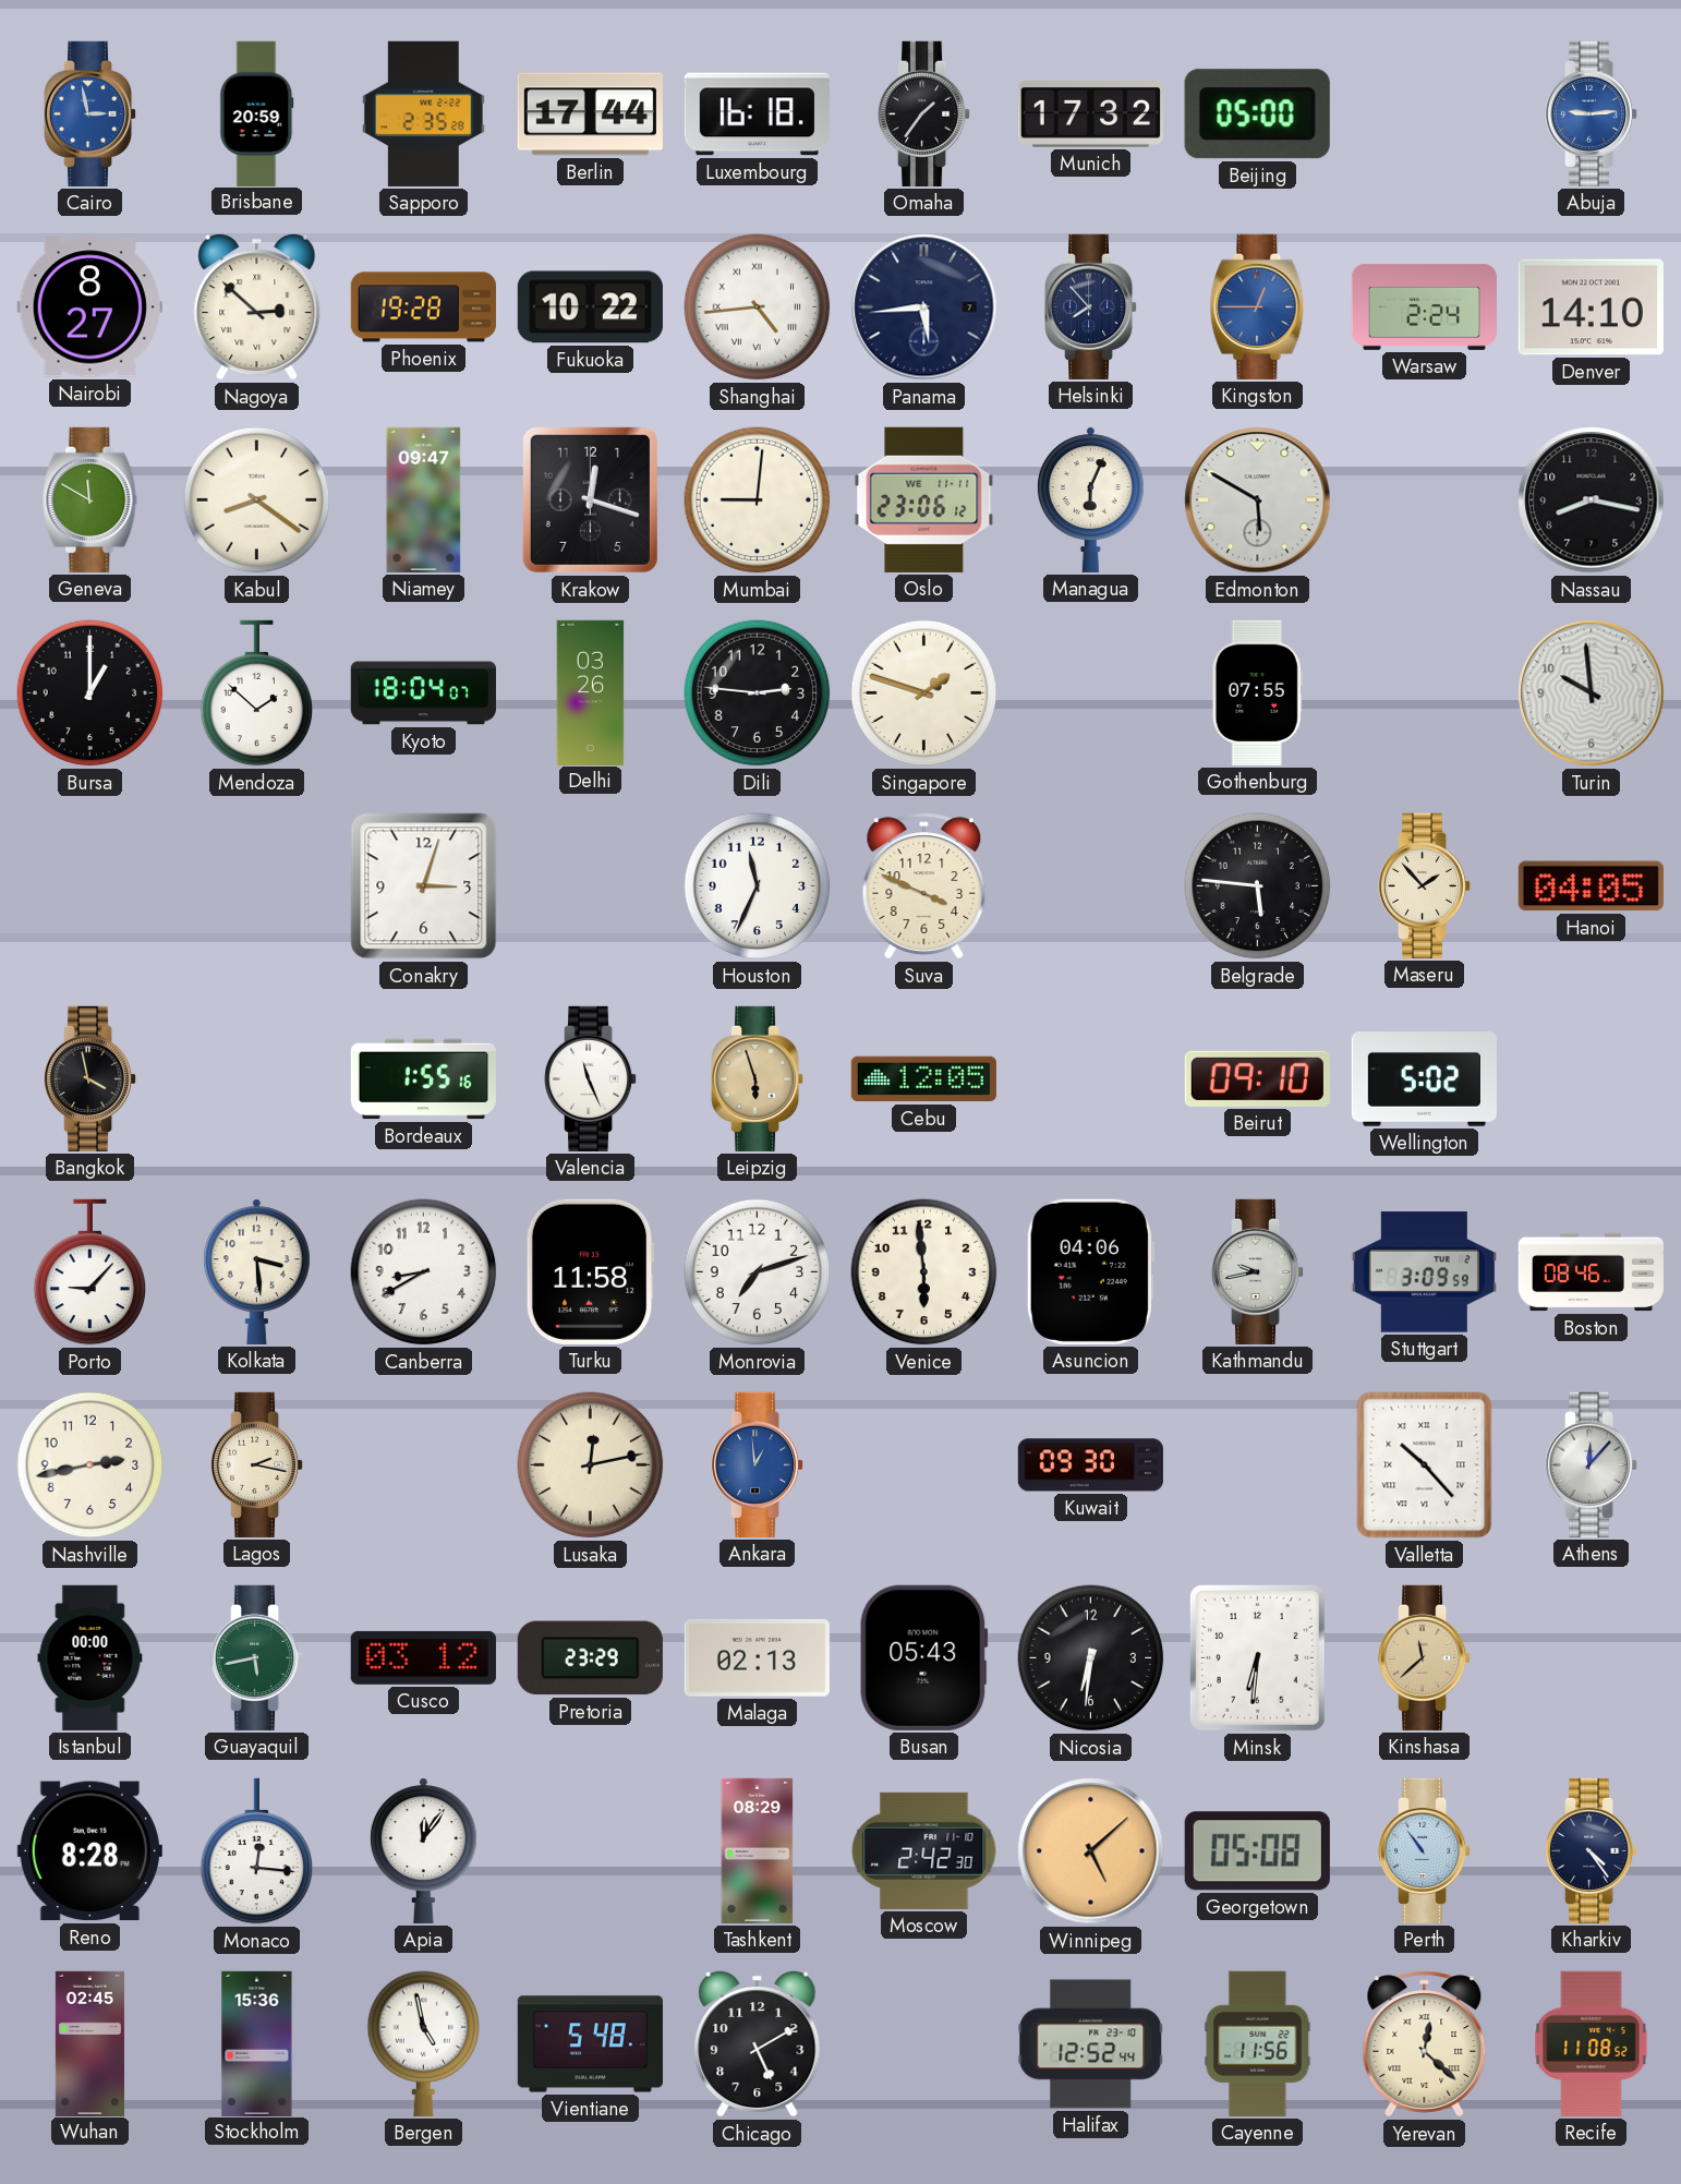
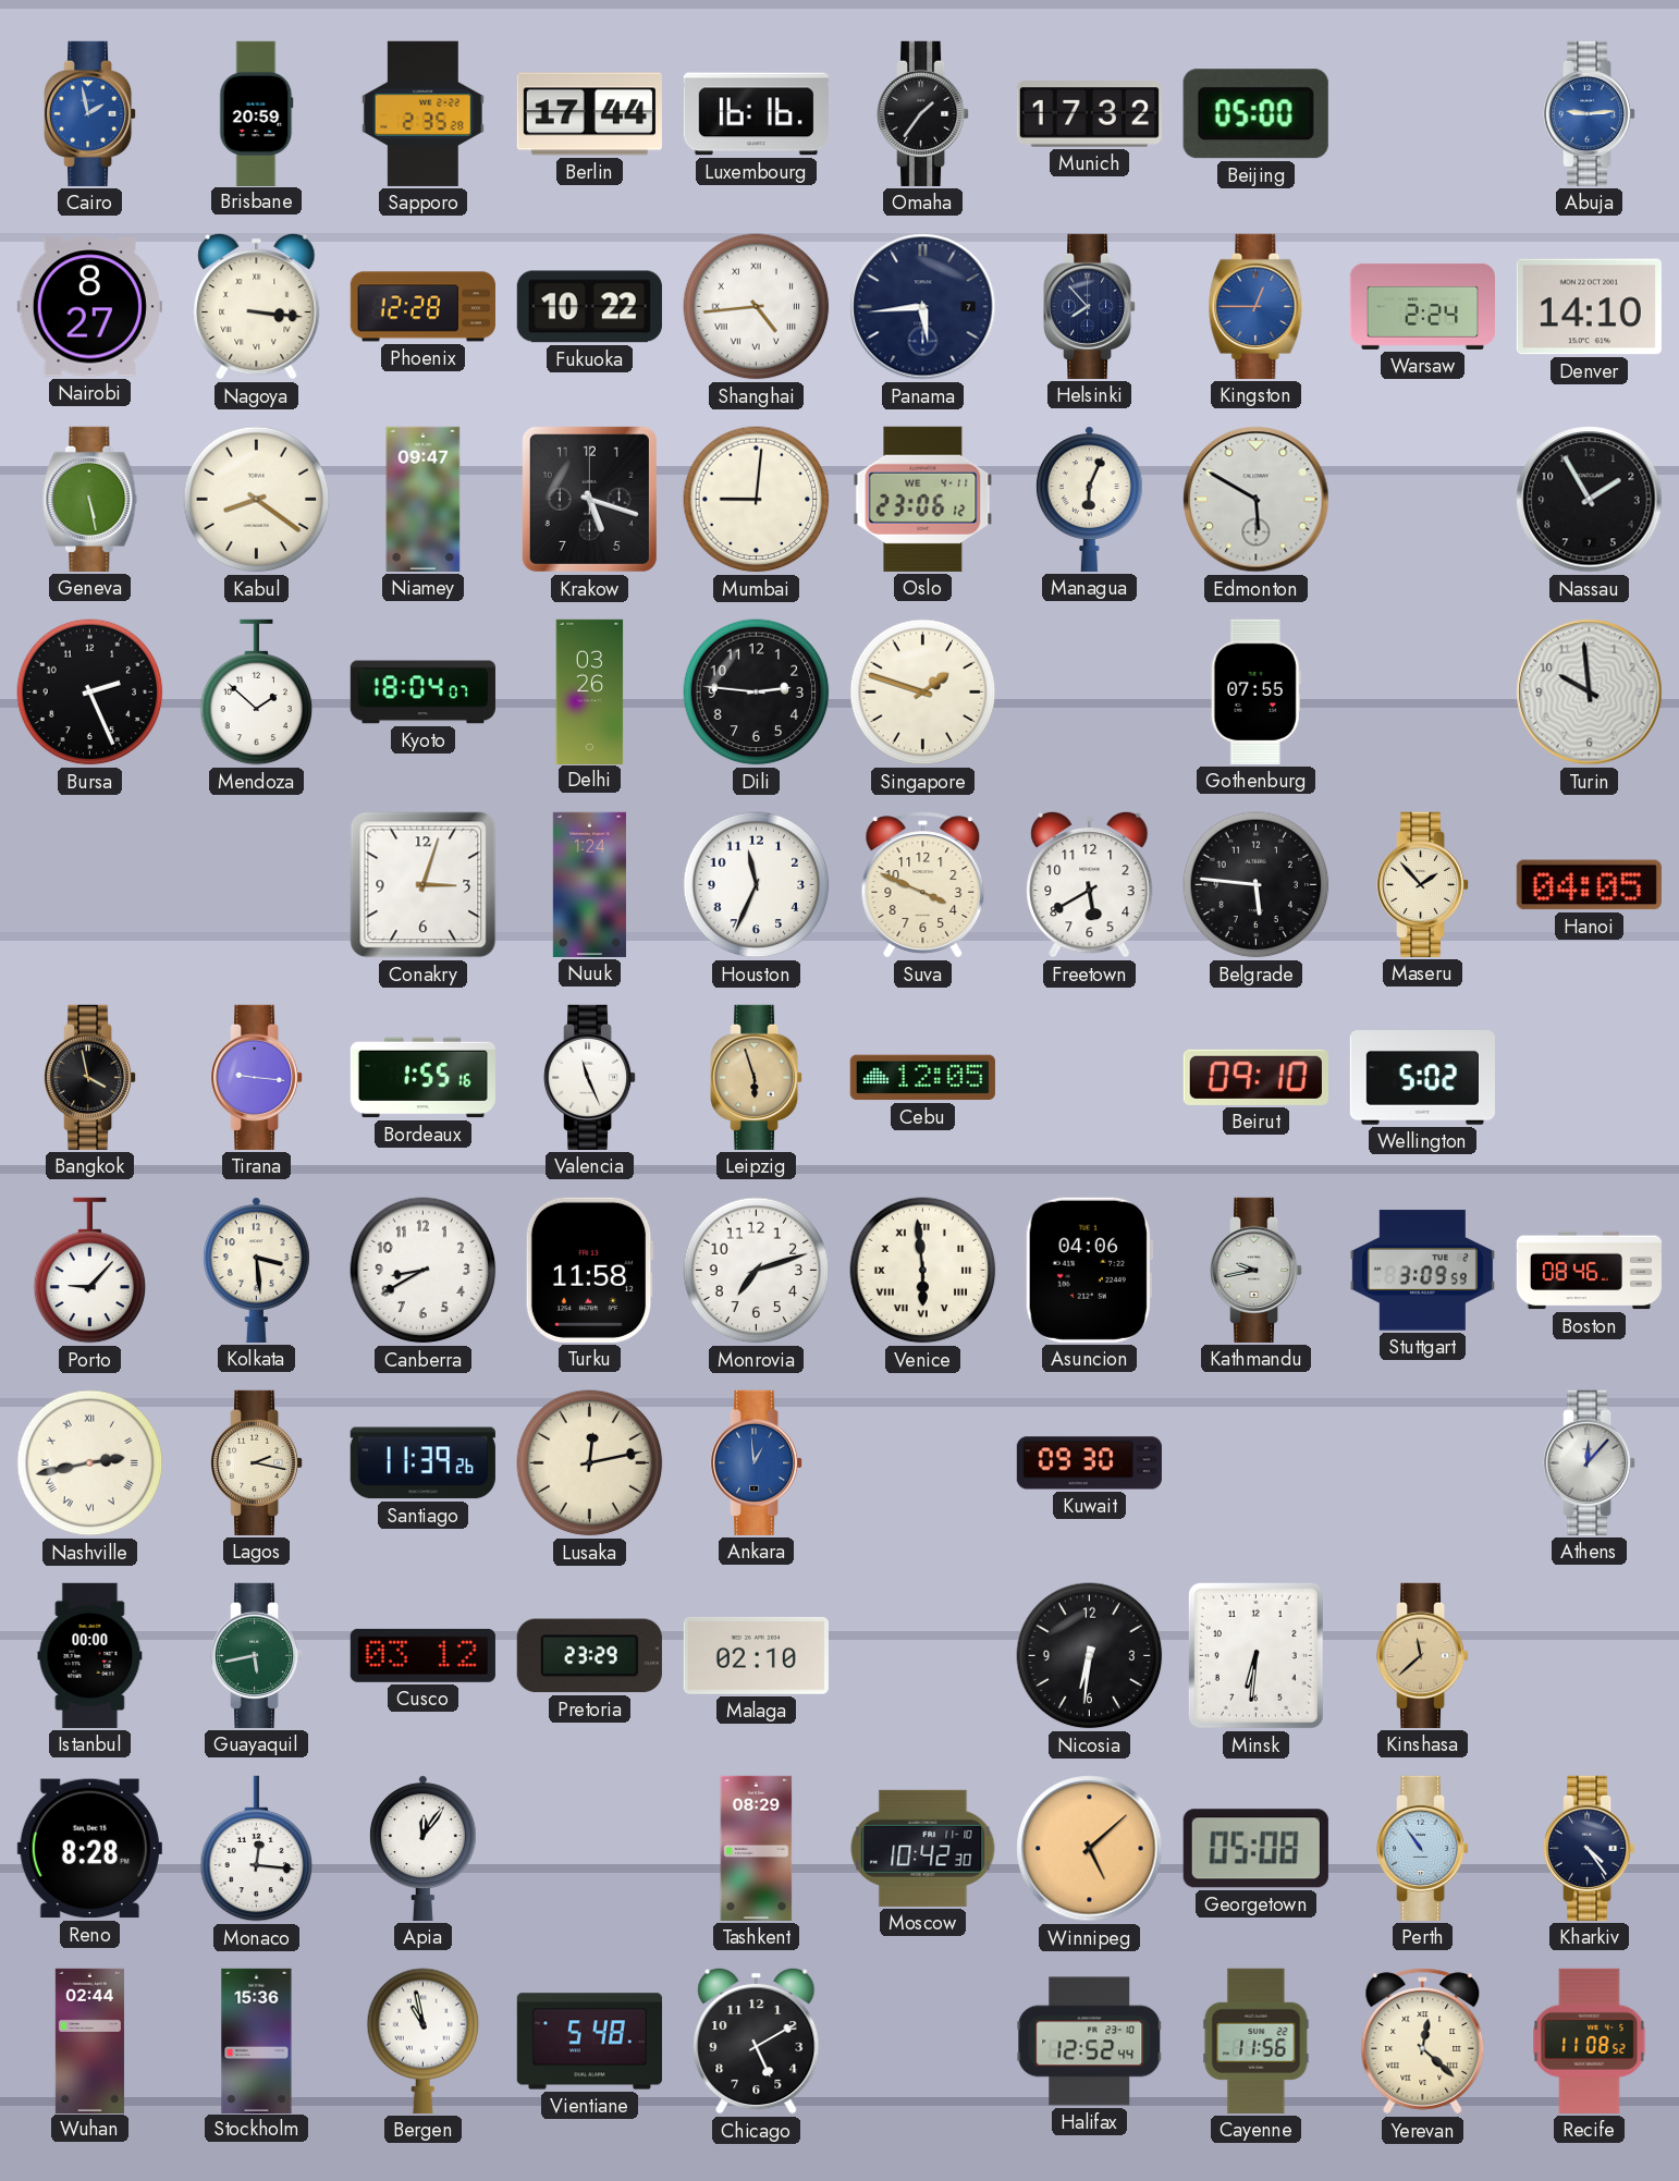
Cairo: 2:58 -> 1:58 (91, 113)
Luxembourg: 16:18 -> 16:16 (756, 114)
Nagoya: 2:52 -> 3:16 (257, 306)
Phoenix: 19:28 -> 12:28 (422, 307)
Geneva: 11:50 -> 5:28 (90, 499)
Krakow: 12:18 -> 5:18 (589, 499)
Oslo date: WE 11-11 -> WE 4-11 (923, 499)
Nassau: 8:17 -> 1:55 (1590, 500)
Bursa: 1:00 -> 2:26 (90, 693)
Nuuk: none -> 1:24 (589, 884)
Freetown: none -> 5:40 (1090, 884)
Tirana: none -> 9:16 (258, 1077)
Venice numerals: Arabic -> Roman (923, 1271)
Nashville numerals: Arabic -> Roman (90, 1463)
Santiago: none -> 11:39 (422, 1463)
Valletta: 10:23 -> none (1425, 1465)
Malaga: 02:13 -> 02:10 (756, 1655)
Busan: 05:43 -> none (923, 1657)
Moscow: 2:42 -> 10:42 (923, 1848)
Wuhan: 02:45 -> 02:44 (89, 2041)
Bergen: 4:58 -> 10:58 (424, 2041)
